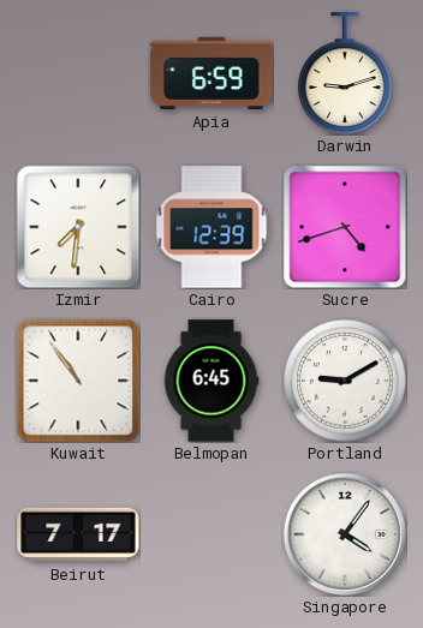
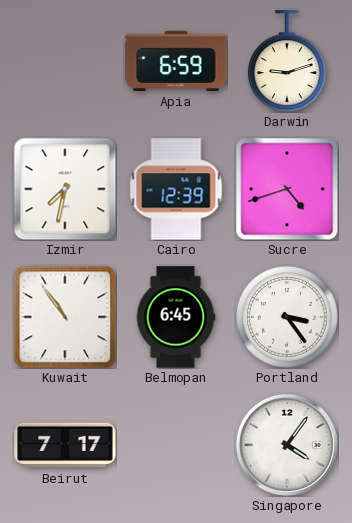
Izmir: 7:31 -> 7:32 (65, 189)
Portland: 9:10 -> 3:24 (288, 318)
